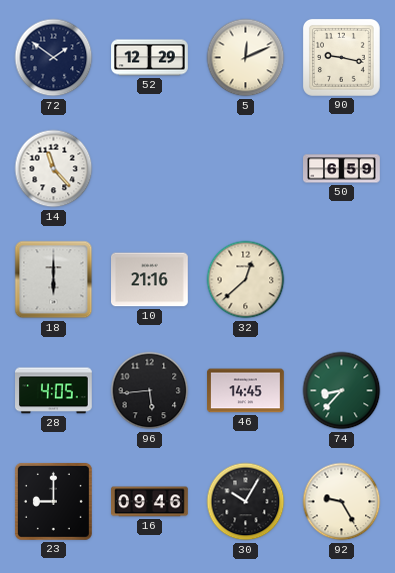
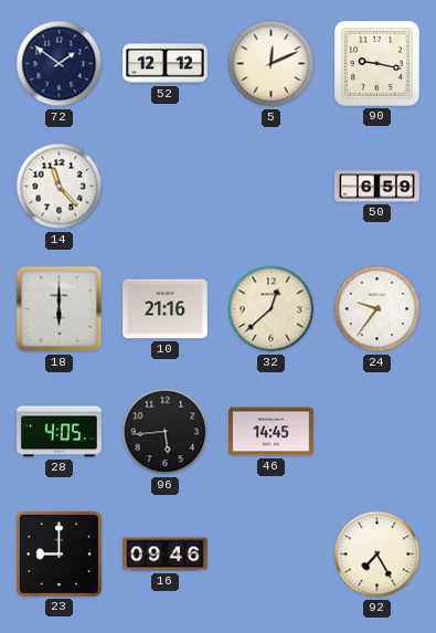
52: 12:29 -> 12:12 (166, 64)
24: none -> 9:36 (377, 309)
74: 8:37 -> none (342, 391)
30: 10:05 -> none (246, 502)
92: 9:25 -> 7:25 (377, 555)
